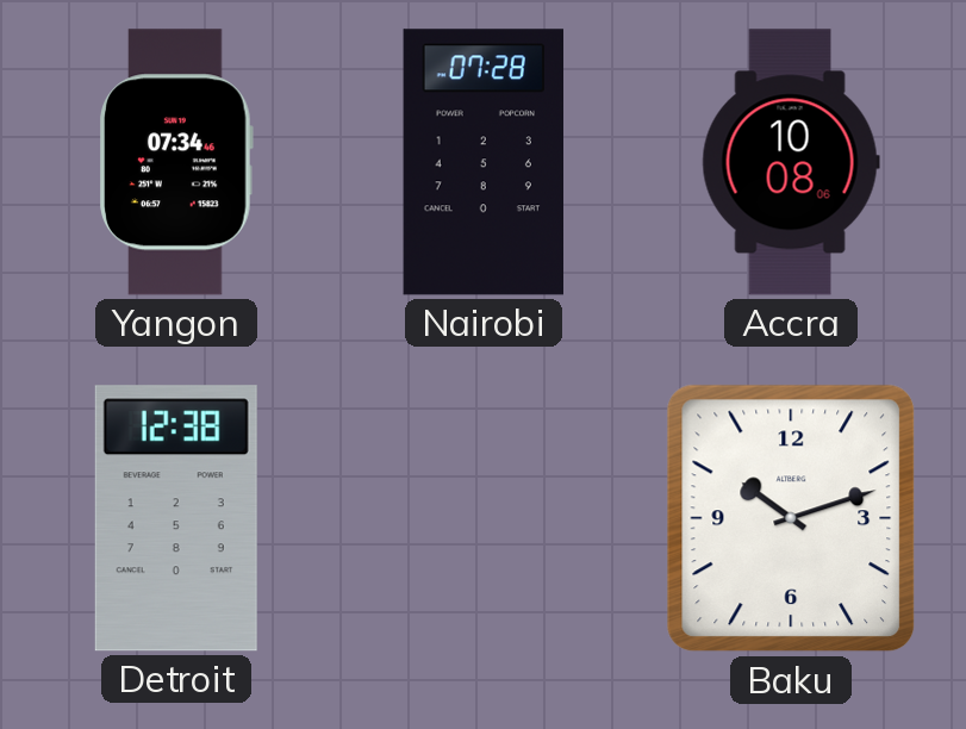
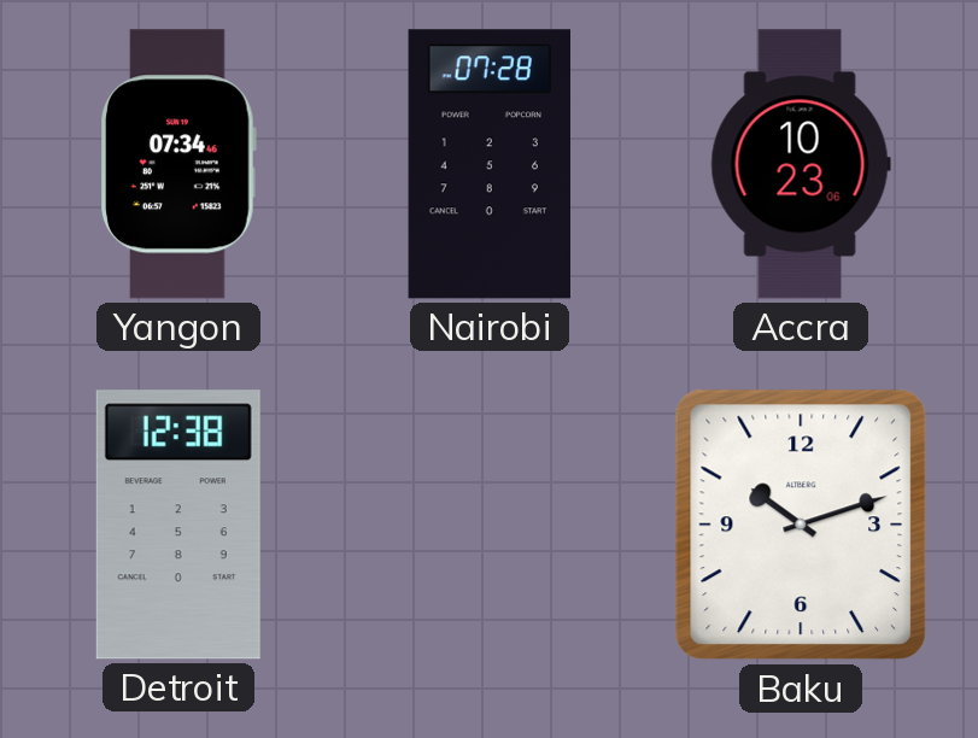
Accra: 10:08 -> 10:23 (801, 164)
